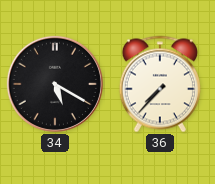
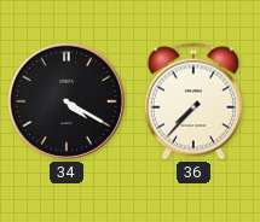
34: 5:20 -> 4:20 (67, 101)
